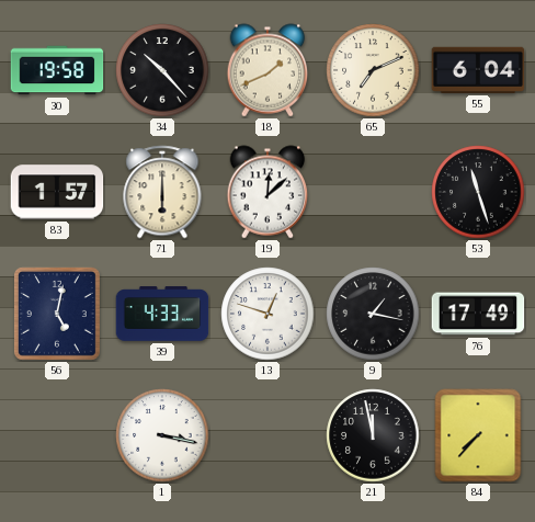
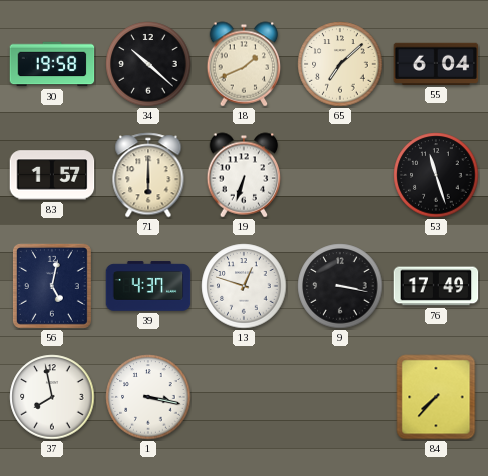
34: 10:23 -> 10:22 (148, 64)
65: 7:11 -> 7:08 (340, 64)
19: 12:08 -> 6:33 (244, 175)
39: 4:33 -> 4:37 (148, 286)
9: 1:17 -> 3:17 (340, 286)
37: none -> 7:58 (52, 397)
21: 11:58 -> none (373, 435)
